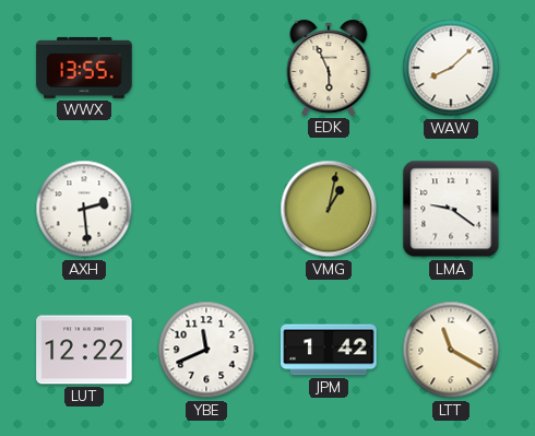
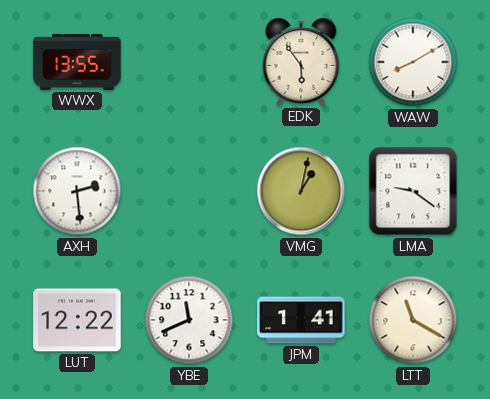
EDK: 5:56 -> 5:54 (301, 63)
WAW: 8:08 -> 8:10 (413, 62)
JPM: 1:42 -> 1:41 (301, 320)
